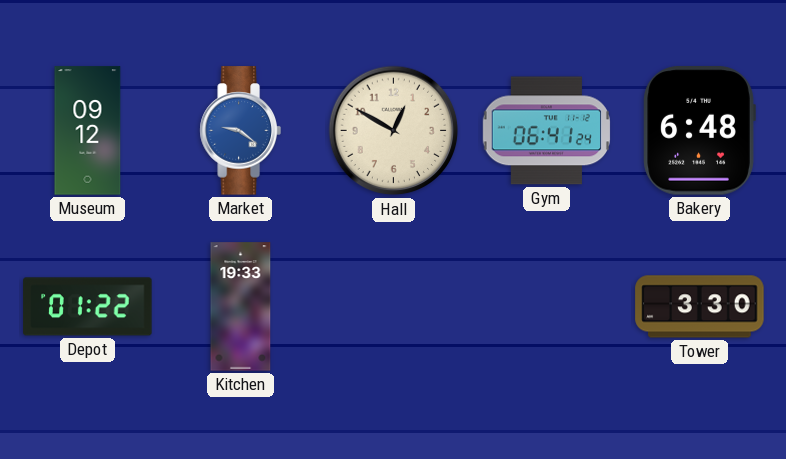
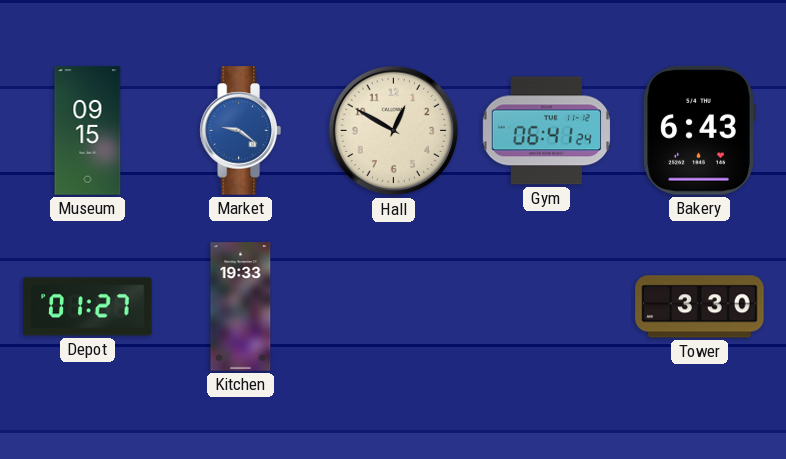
Museum: 09:12 -> 09:15 (88, 131)
Bakery: 6:48 -> 6:43 (699, 131)
Depot: 01:22 -> 01:27 (88, 307)
